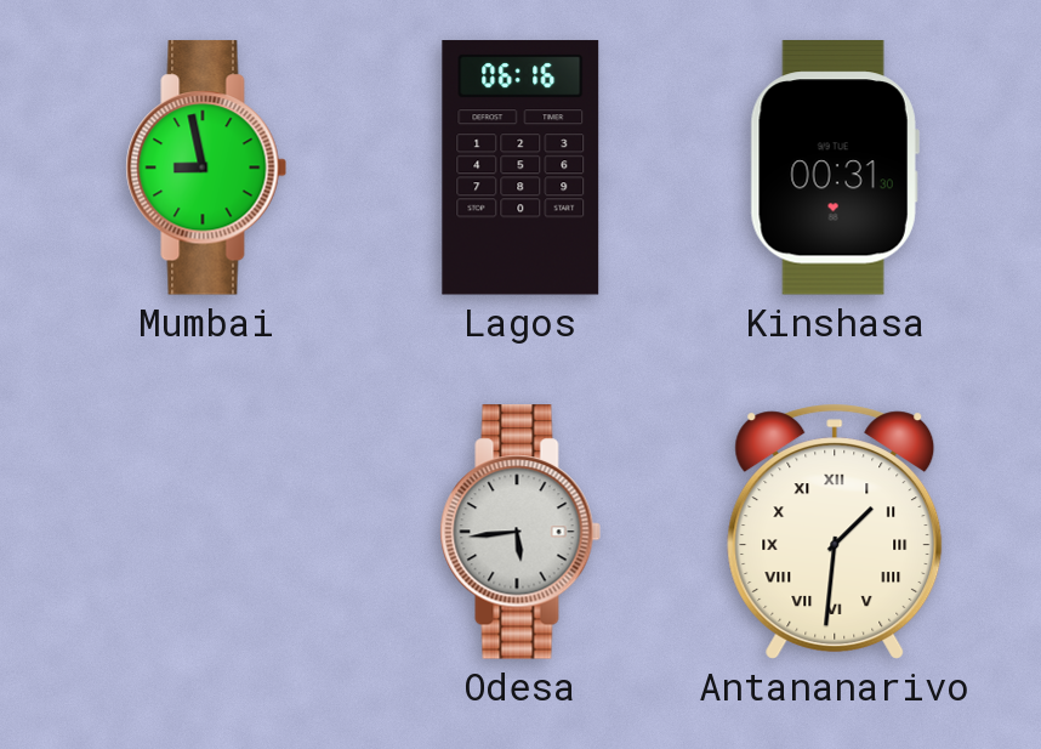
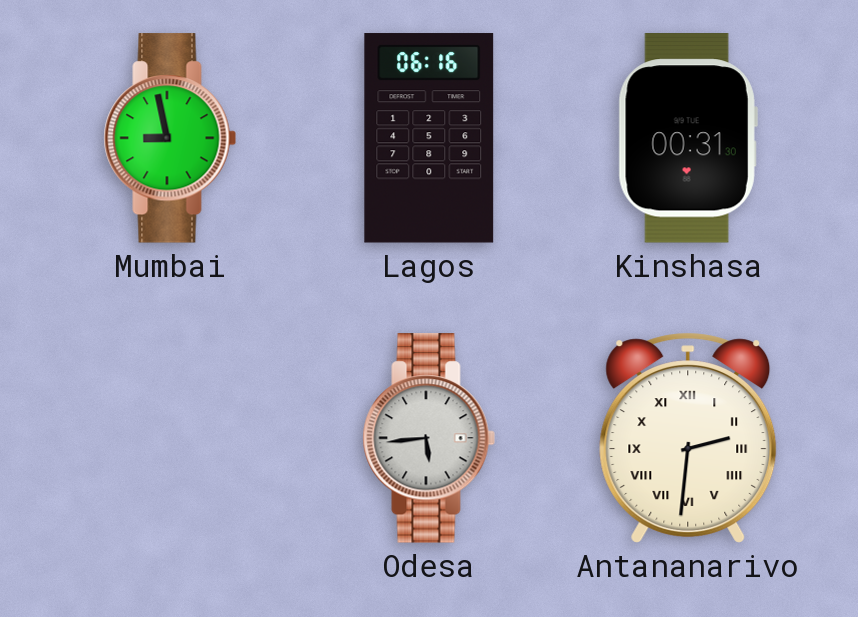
Antananarivo: 1:31 -> 2:31 (688, 438)
